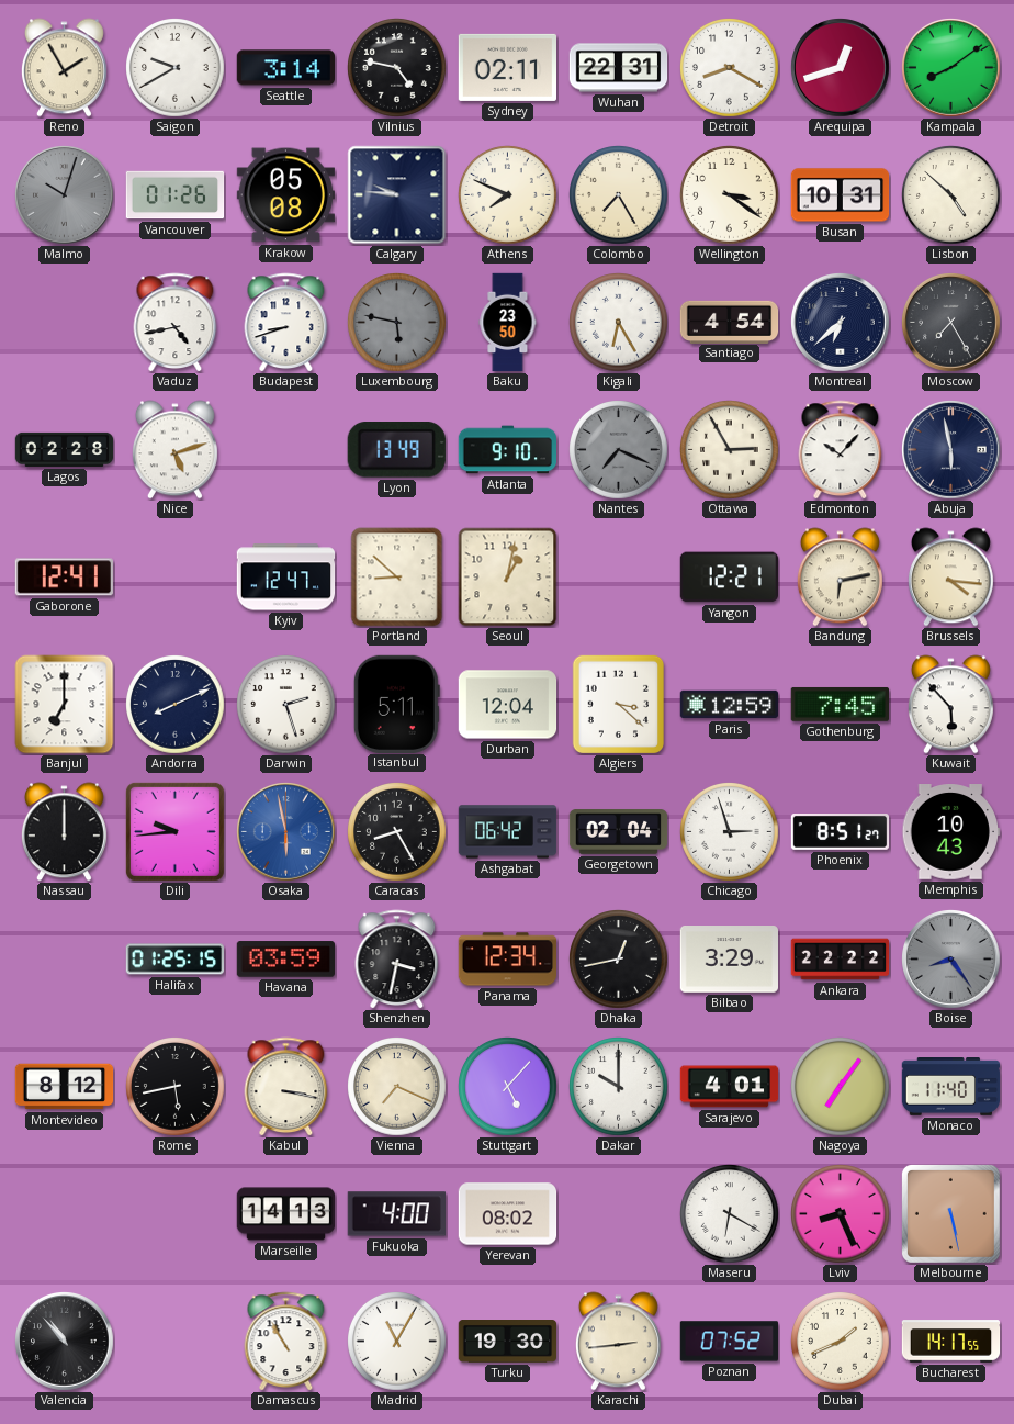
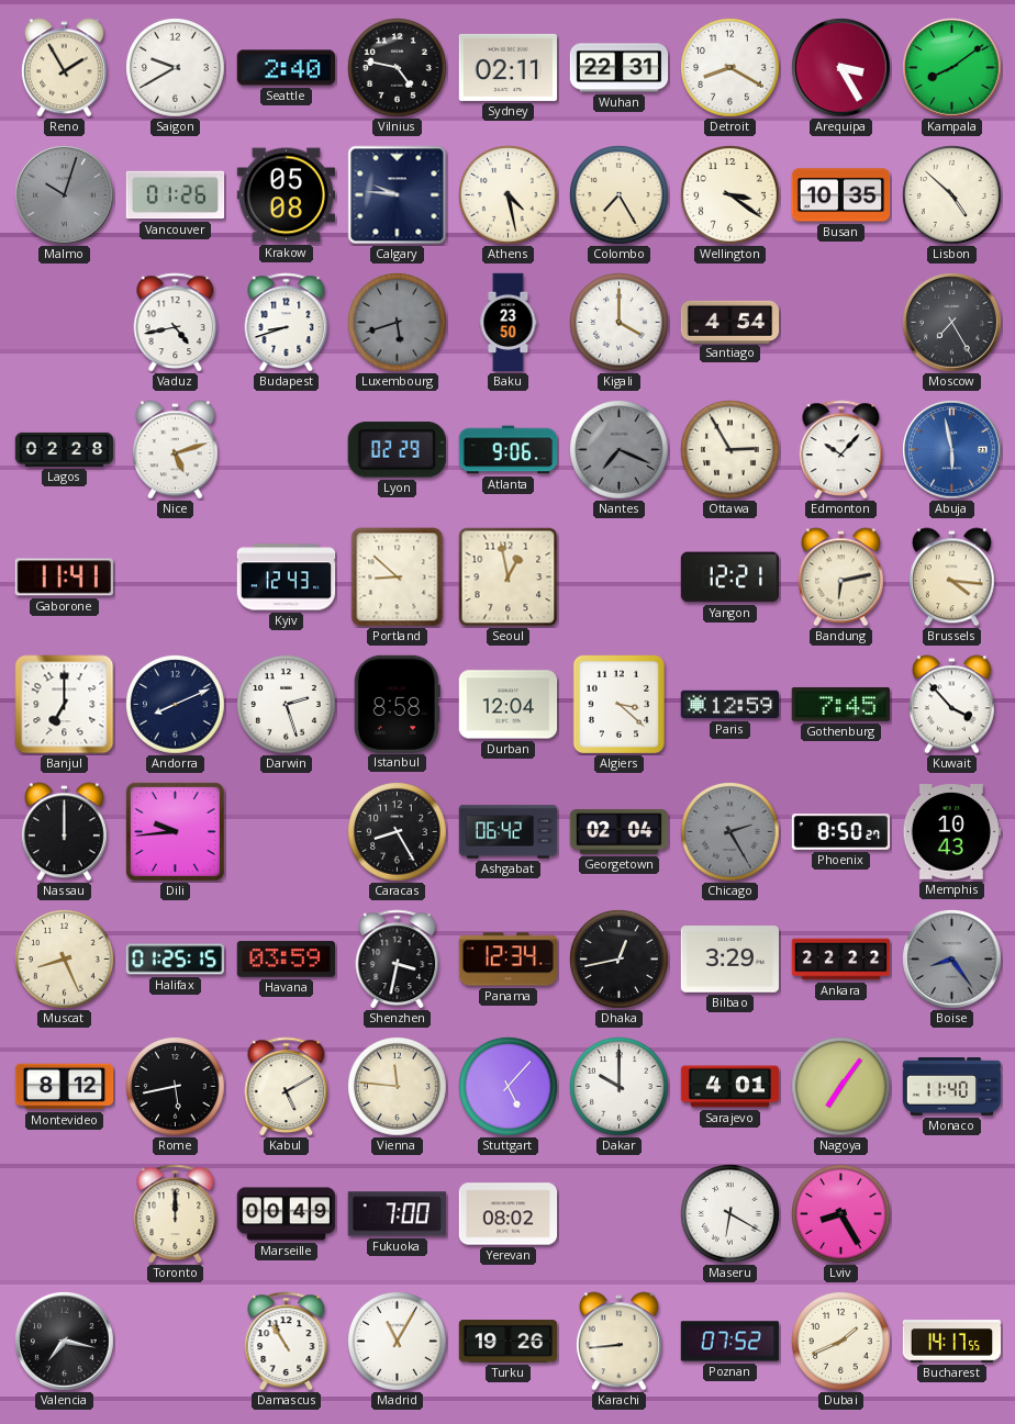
Seattle: 3:14 -> 2:40 (286, 68)
Arequipa: 12:42 -> 3:25 (841, 68)
Athens: 7:49 -> 4:28 (509, 195)
Busan: 10:31 -> 10:35 (841, 195)
Luxembourg: 5:47 -> 5:42 (398, 323)
Kigali: 6:25 -> 4:00 (620, 323)
Montreal: 6:38 -> none (841, 323)
Lyon: 13:49 -> 02:29 (397, 450)
Atlanta: 9:10 -> 9:06 (509, 450)
Abuja dial: navy -> blue (952, 450)
Gaborone: 12:41 -> 11:41 (64, 578)
Kyiv: 12:47 -> 12:43 (287, 578)
Seoul: 1:02 -> 12:58 (509, 578)
Istanbul: 5:11 -> 8:58 (397, 704)
Kuwait: 5:53 -> 3:53 (951, 705)
Osaka: 5:58 -> none (286, 832)
Chicago: 2:57 -> 2:25 (730, 832)
Chicago dial: white -> grey (730, 832)
Phoenix: 8:51 -> 8:50 (841, 832)
Muscat: none -> 8:26 (65, 960)
Kabul: 3:17 -> 5:10 (287, 1087)
Vienna: 7:19 -> 11:46 (398, 1087)
Toronto: none -> 12:00 (176, 1214)
Marseille: 14:13 -> 00:49 (287, 1214)
Fukuoka: 4:00 -> 7:00 (397, 1214)
Lviv: 8:26 -> 8:25 (841, 1214)
Melbourne: 5:28 -> none (950, 1213)
Valencia: 10:53 -> 7:17 (65, 1342)
Turku: 19:30 -> 19:26 (509, 1342)
Karachi: 2:44 -> 8:44 (618, 1342)
